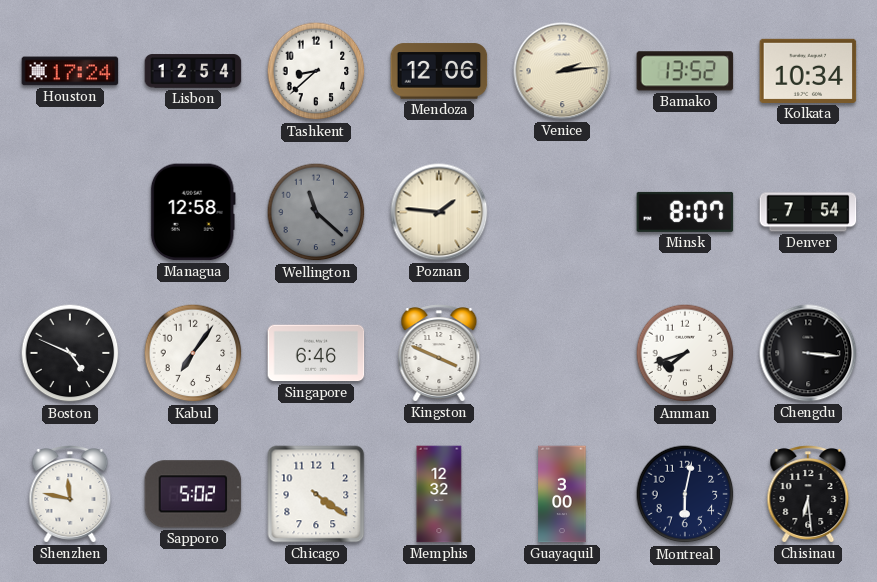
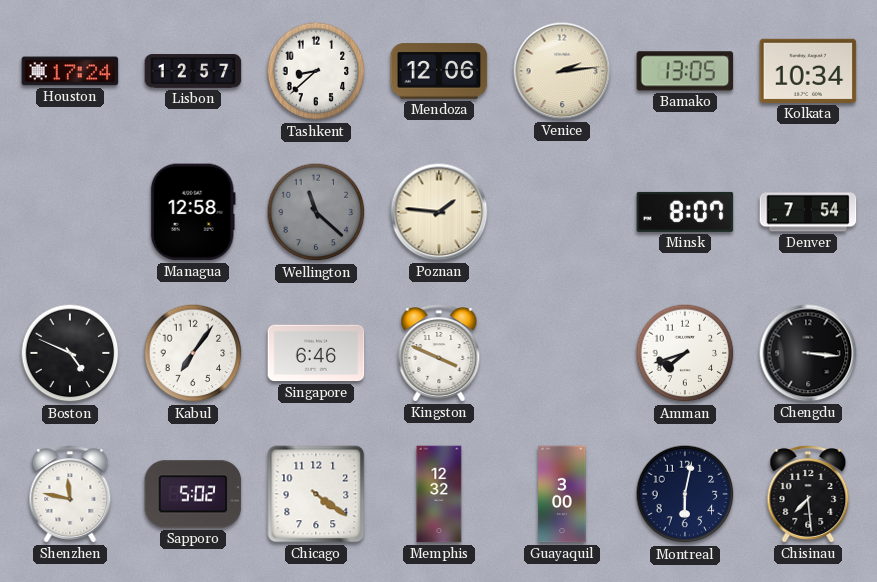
Lisbon: 12:54 -> 12:57 (193, 71)
Bamako: 13:52 -> 13:05 (685, 71)
Chisinau: 6:29 -> 7:29 (808, 494)
